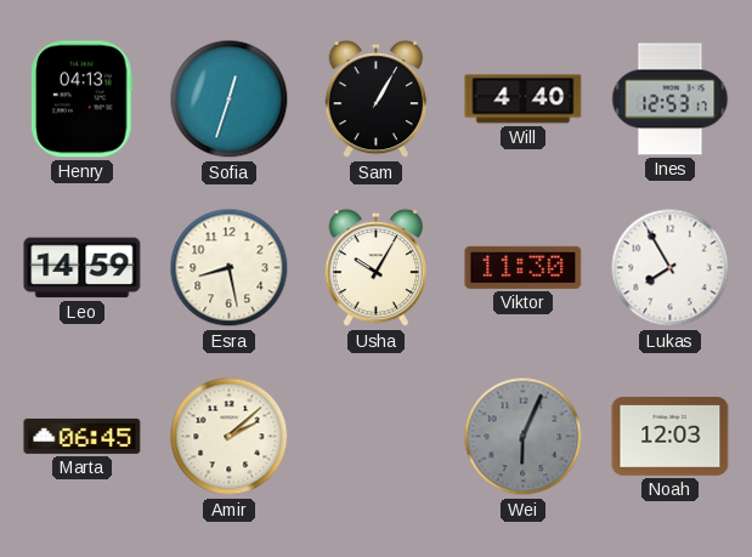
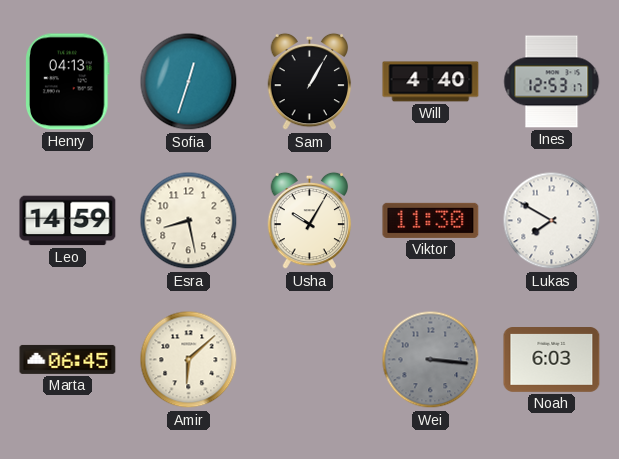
Lukas: 7:55 -> 7:50 (552, 221)
Amir: 2:08 -> 6:08 (189, 360)
Wei: 6:04 -> 3:16 (431, 360)
Noah: 12:03 -> 6:03 (552, 360)
